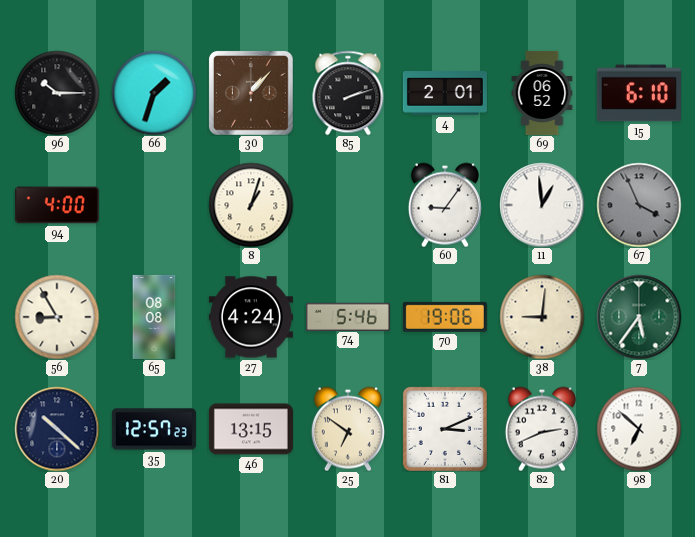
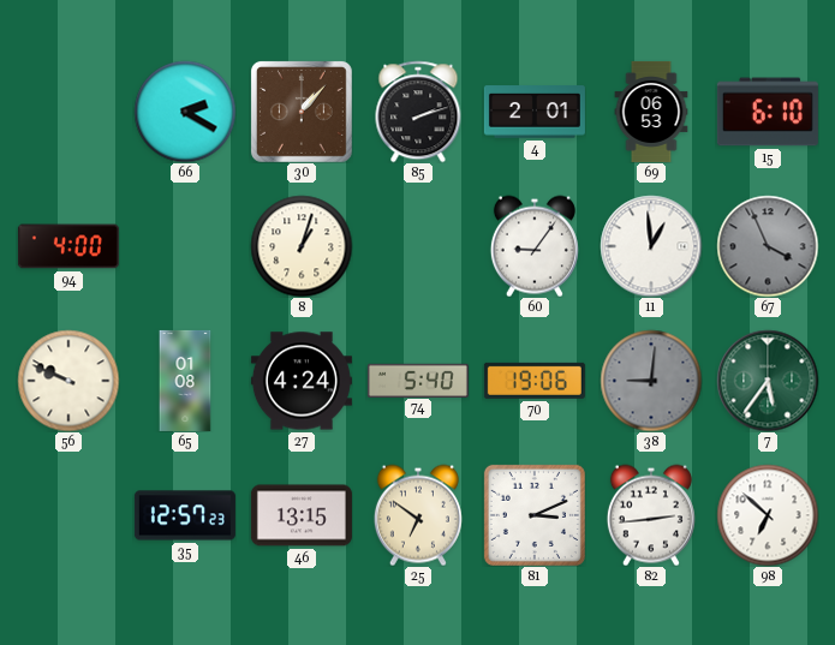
96: 10:15 -> none (57, 93)
66: 1:33 -> 2:20 (185, 112)
69: 06:52 -> 06:53 (651, 112)
56: 8:55 -> 9:49 (68, 381)
65: 08:08 -> 01:08 (185, 381)
74: 5:46 -> 5:40 (418, 380)
38 dial: cream -> grey (651, 381)
20: 10:22 -> none (57, 429)
82: 2:41 -> 2:44 (651, 515)
